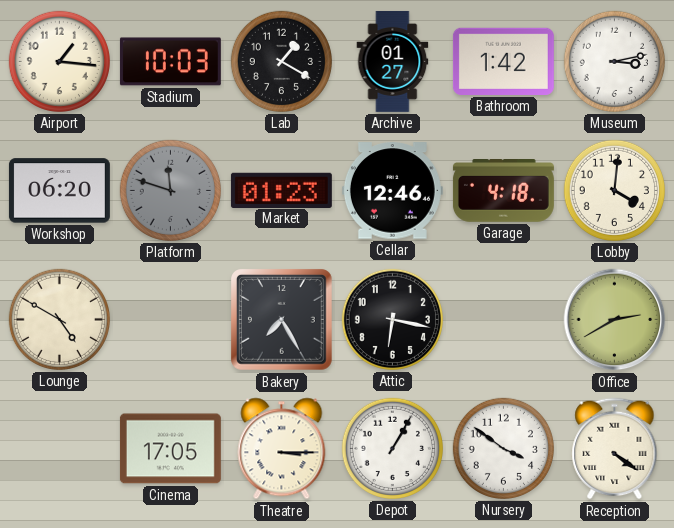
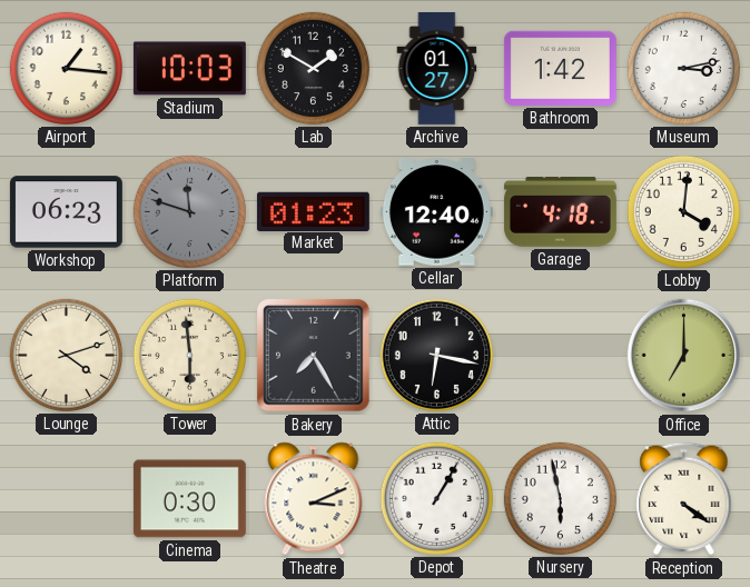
Lab: 1:20 -> 1:50 (313, 68)
Workshop: 06:20 -> 06:23 (66, 212)
Cellar: 12:46 -> 12:40 (436, 212)
Lounge: 4:50 -> 4:12 (66, 355)
Tower: none -> 5:59 (189, 355)
Office: 2:40 -> 7:00 (684, 356)
Cinema: 17:05 -> 0:30 (189, 499)
Theatre: 3:15 -> 3:11 (314, 499)
Nursery: 3:51 -> 5:58 (560, 498)
